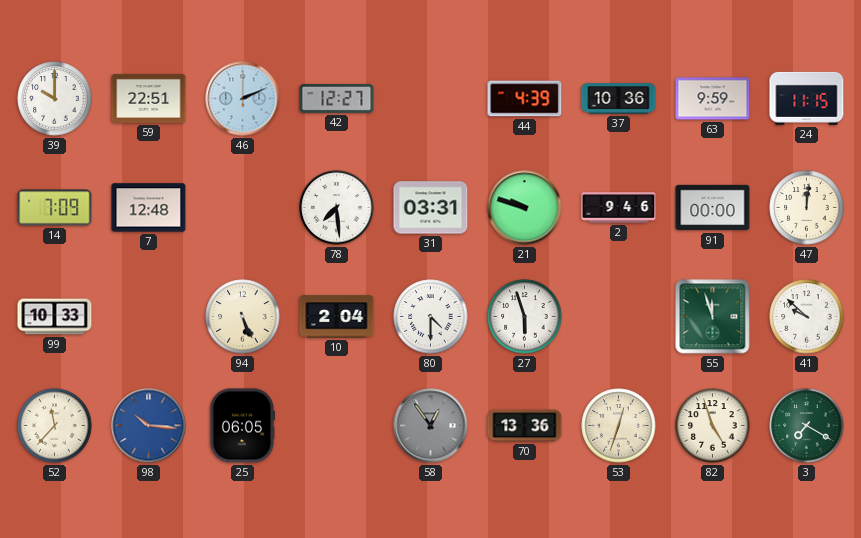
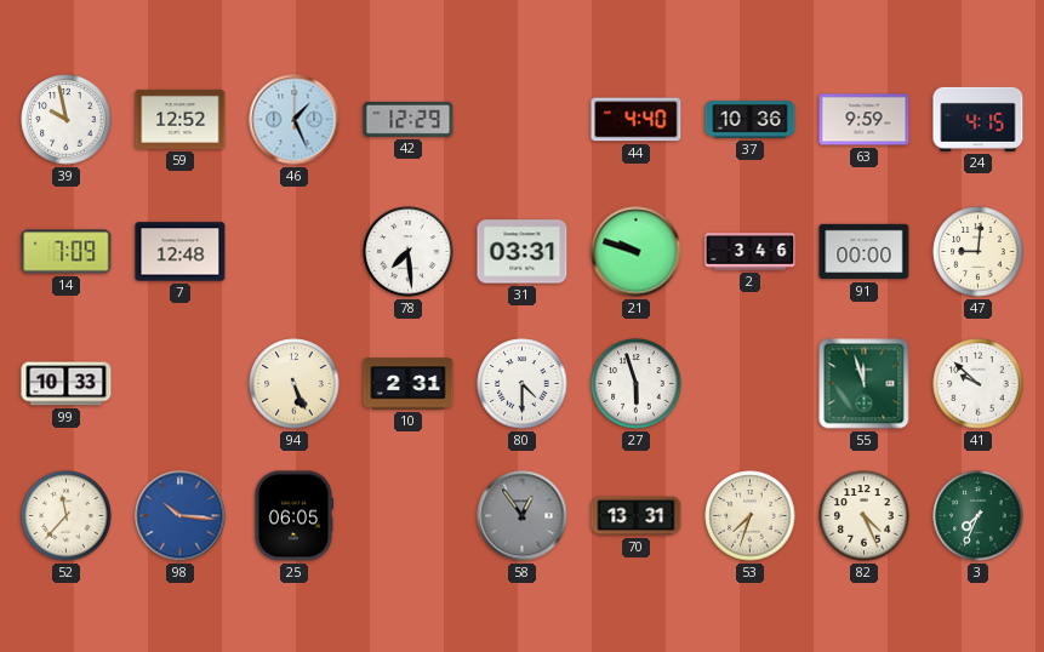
39: 10:00 -> 9:58 (67, 120)
59: 22:51 -> 12:52 (181, 119)
46: 2:11 -> 1:26 (295, 120)
42: 12:27 -> 12:29 (409, 119)
44: 4:39 -> 4:40 (637, 120)
24: 11:15 -> 4:15 (979, 119)
2: 9:46 -> 3:46 (751, 252)
47: 12:01 -> 9:01 (979, 252)
10: 2:04 -> 2:31 (409, 384)
70: 13:36 -> 13:31 (637, 516)
53: 12:33 -> 7:33 (751, 516)
82: 4:57 -> 4:26 (865, 516)
3: 7:20 -> 7:34 (979, 516)
